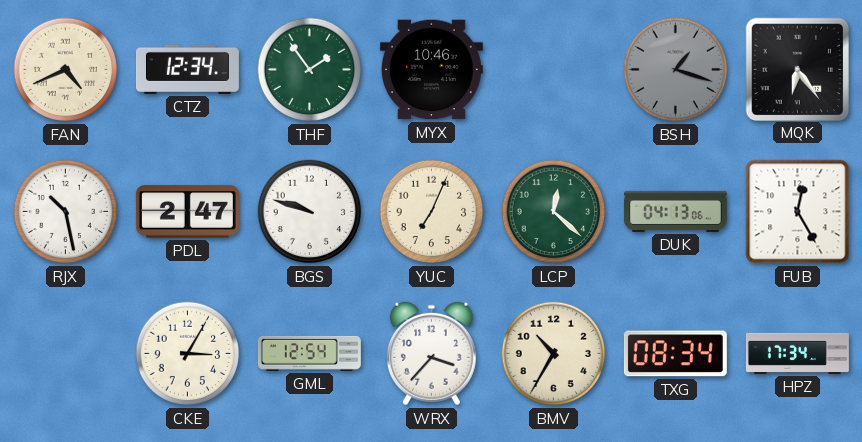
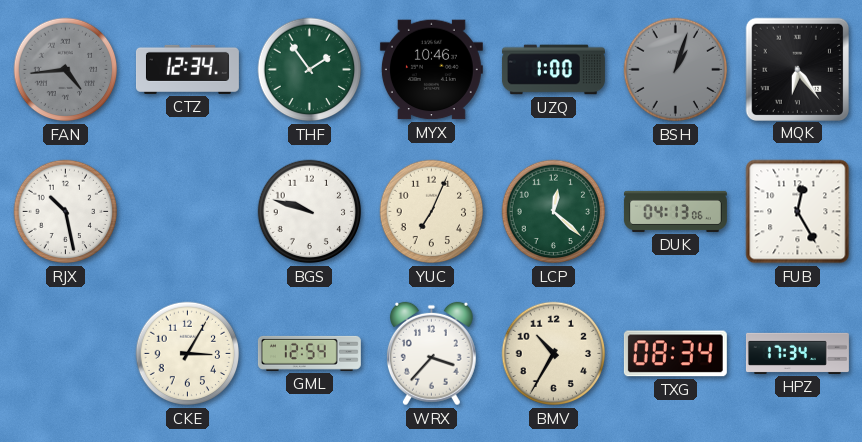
FAN: 4:41 -> 4:44 (66, 70)
FAN dial: cream -> grey (66, 70)
UZQ: none -> 1:00 (553, 70)
BSH: 1:18 -> 1:03 (676, 70)
PDL: 2:47 -> none (187, 212)
